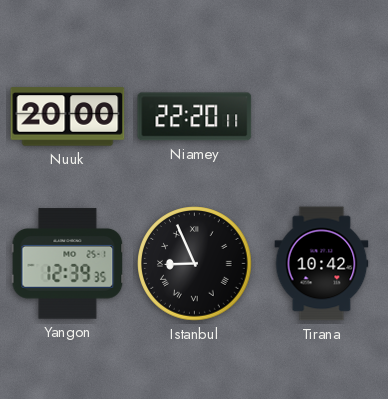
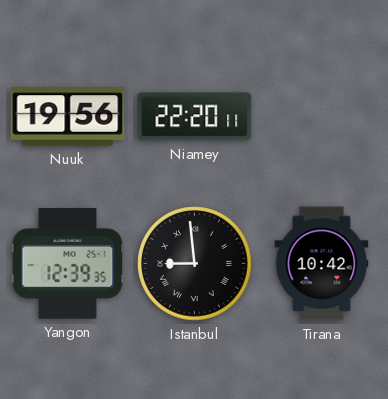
Nuuk: 20:00 -> 19:56 (68, 117)
Istanbul: 8:56 -> 8:59 (195, 264)
